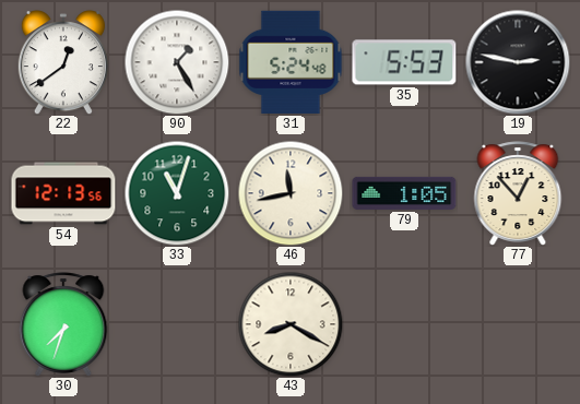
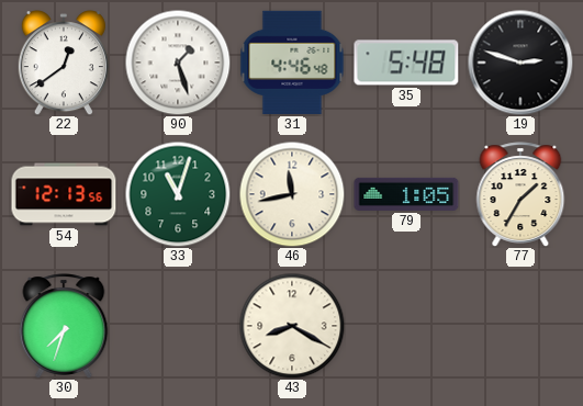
90: 1:25 -> 1:27 (178, 63)
31: 5:24 -> 4:46 (292, 63)
35: 5:53 -> 5:48 (406, 63)
19: 2:47 -> 2:48 (520, 63)
77: 12:53 -> 1:35 (520, 194)
